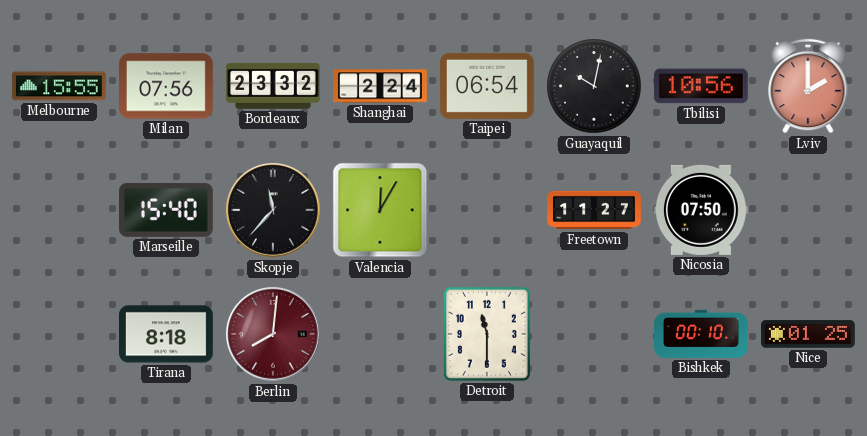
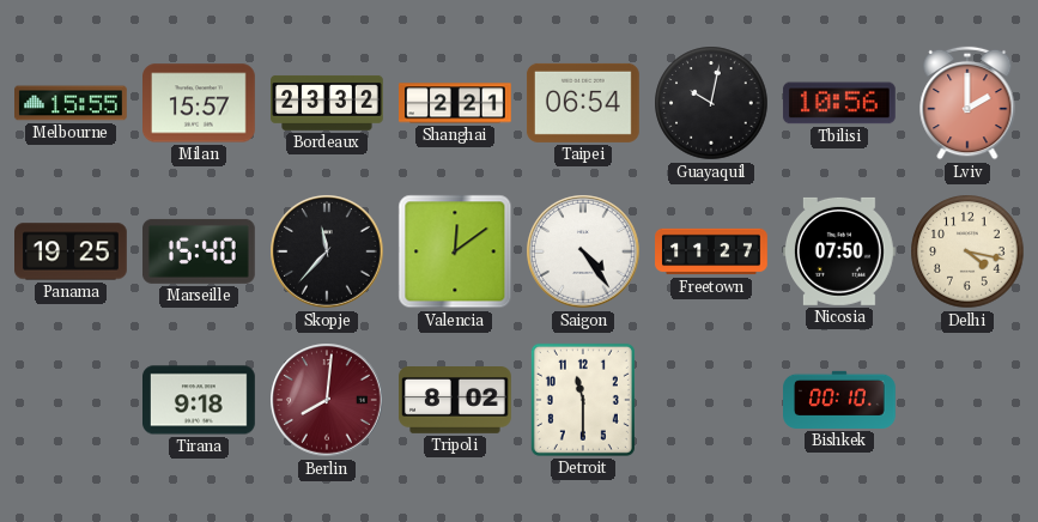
Milan: 07:56 -> 15:57 (200, 103)
Shanghai: 2:24 -> 2:21 (456, 103)
Panama: none -> 19:25 (72, 251)
Valencia: 12:05 -> 12:09 (455, 251)
Saigon: none -> 4:24 (583, 251)
Delhi: none -> 4:17 (967, 251)
Tirana: 8:18 -> 9:18 (200, 400)
Tripoli: none -> 8:02 (456, 401)
Nice: 01:25 -> none (809, 334)
